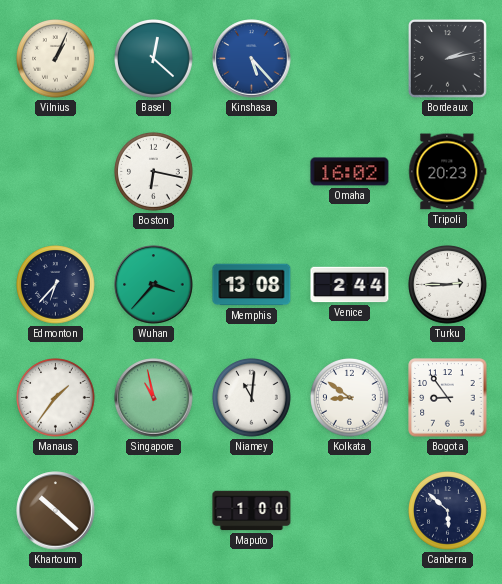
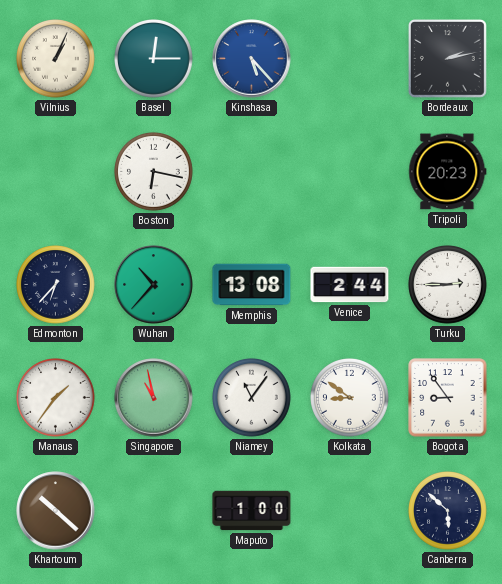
Basel: 12:22 -> 12:15 (154, 59)
Omaha: 16:02 -> none (350, 172)
Wuhan: 3:37 -> 10:37 (154, 285)
Niamey: 11:01 -> 11:06 (252, 398)
